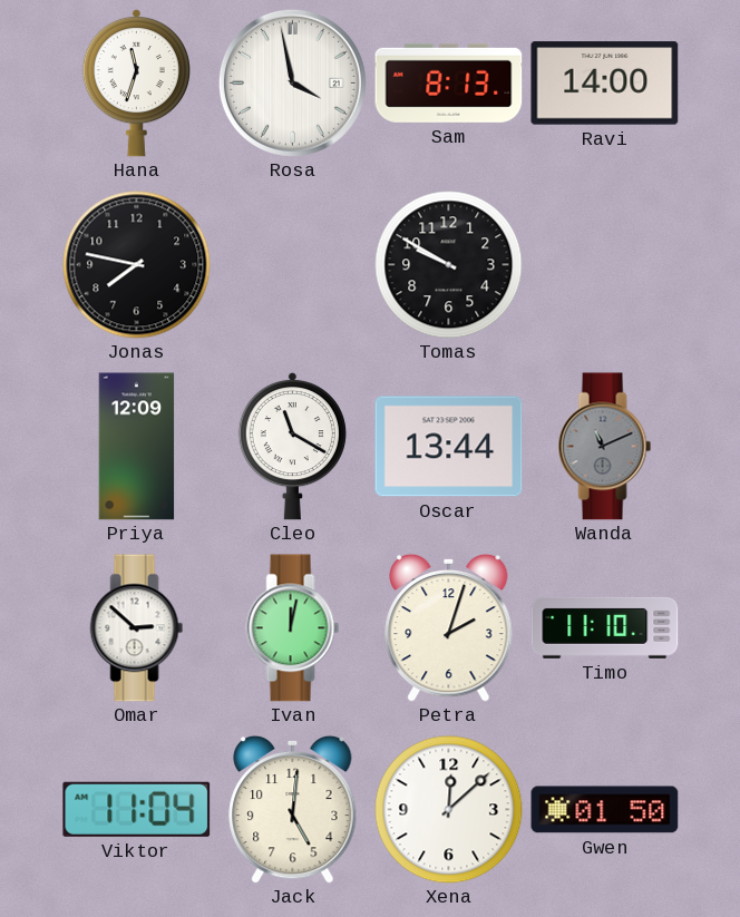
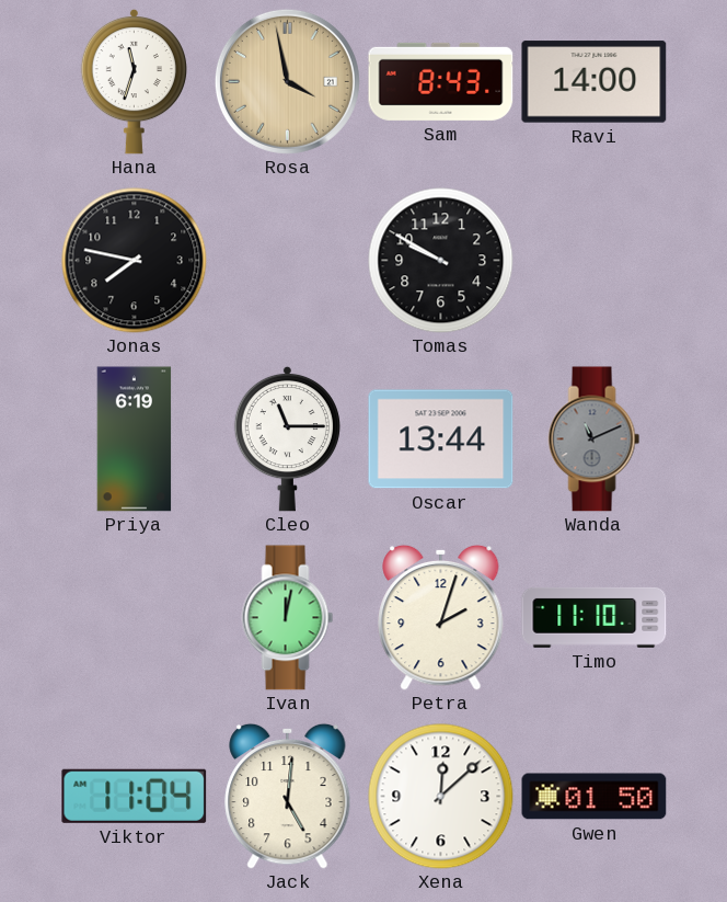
Rosa dial: white -> champagne (287, 81)
Sam: 8:13 -> 8:43 (441, 81)
Priya: 12:09 -> 6:19 (135, 439)
Cleo: 11:20 -> 11:15 (287, 438)
Omar: 2:52 -> none (137, 628)
